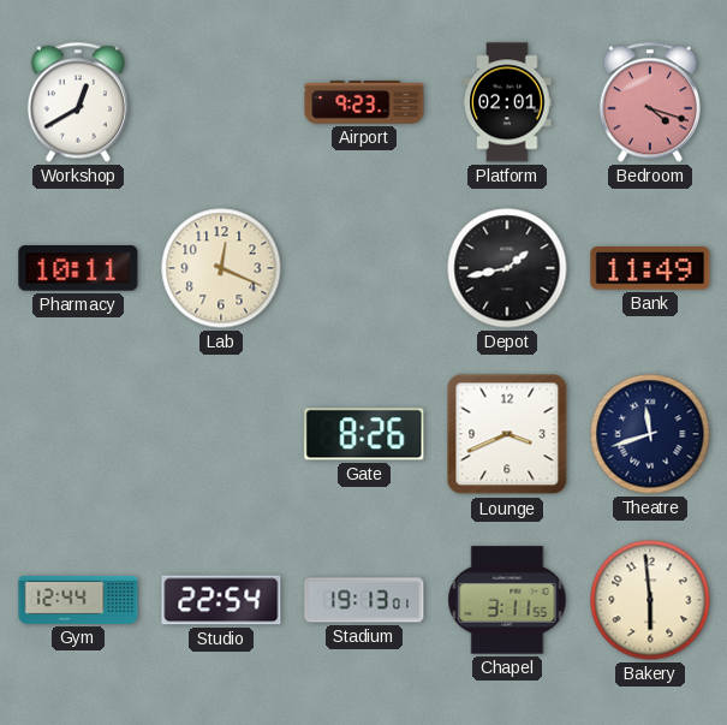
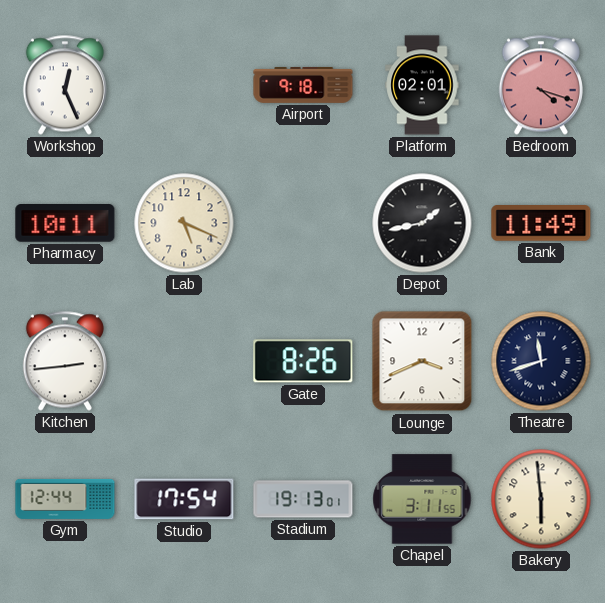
Workshop: 12:40 -> 12:26 (65, 85)
Airport: 9:23 -> 9:18 (303, 85)
Lab: 12:19 -> 5:19 (184, 223)
Kitchen: none -> 2:44 (65, 361)
Studio: 22:54 -> 17:54 (184, 499)
